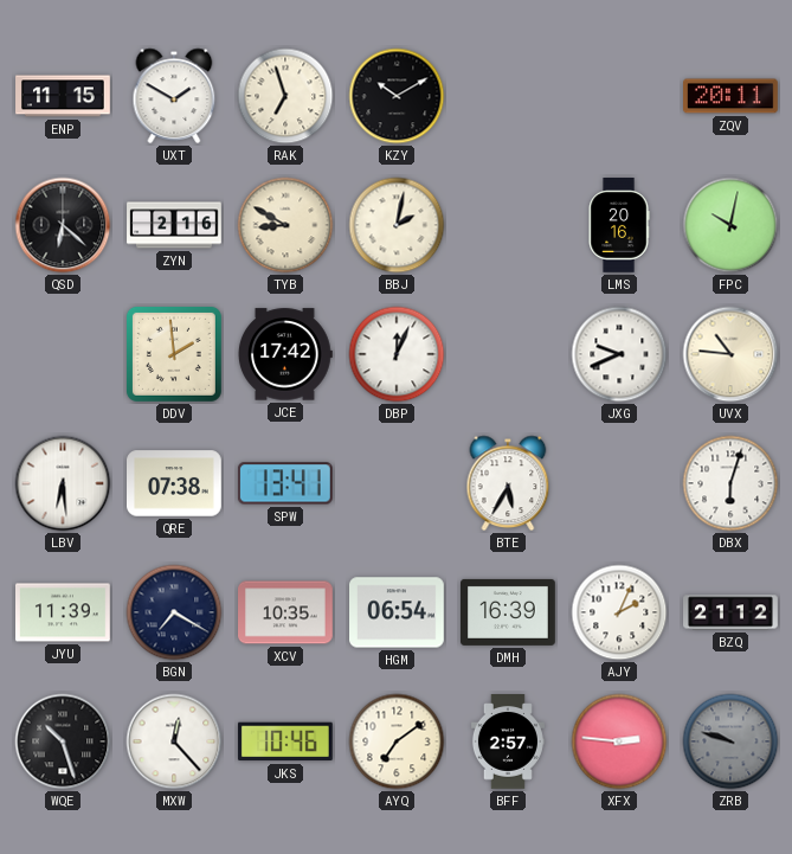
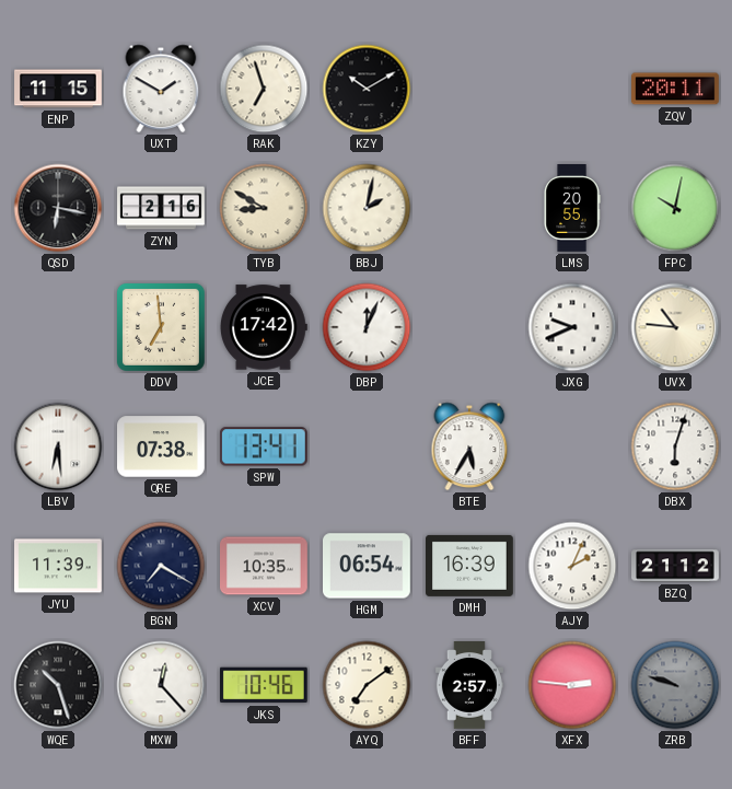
QSD: 6:22 -> 6:17 (58, 208)
LMS: 20:16 -> 20:55 (572, 209)
DDV: 1:59 -> 6:59 (161, 327)
